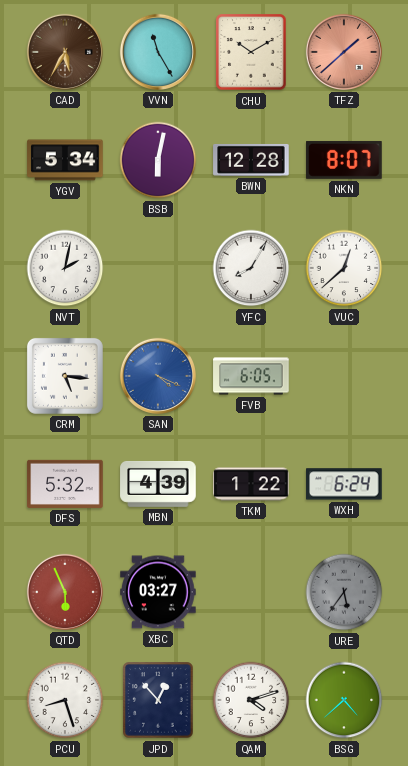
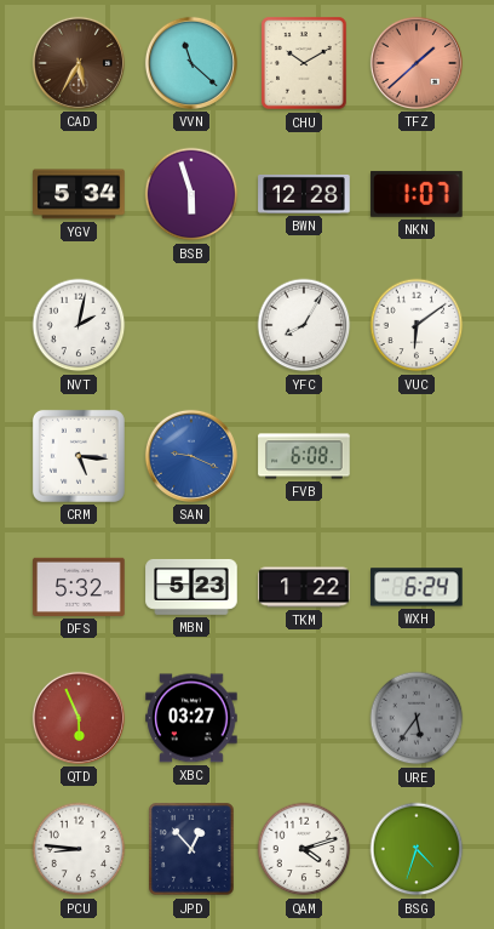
VVN: 11:25 -> 11:22 (191, 63)
BSB: 6:02 -> 5:57 (191, 194)
NKN: 8:07 -> 1:07 (417, 194)
VUC: 12:38 -> 6:09 (417, 325)
SAN: 4:19 -> 9:19 (191, 456)
FVB: 6:05 -> 6:08 (304, 456)
MBN: 4:39 -> 5:23 (191, 587)
PCU: 8:27 -> 8:46 (79, 849)
BSG: 4:38 -> 4:33 (417, 849)
